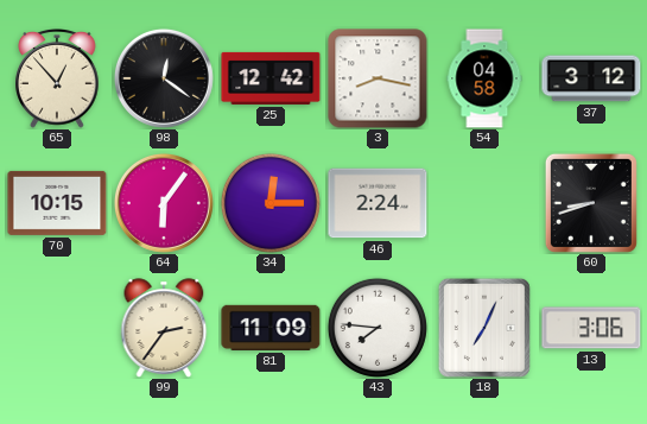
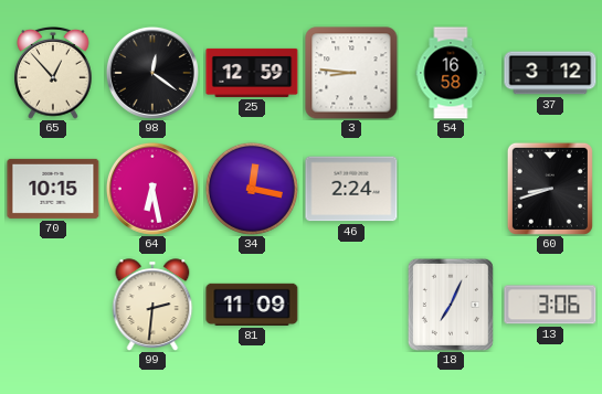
25: 12:42 -> 12:59 (252, 73)
3: 8:17 -> 8:46 (351, 73)
54: 04:58 -> 16:58 (451, 73)
64: 6:06 -> 6:28 (152, 189)
34: 12:15 -> 12:17 (252, 189)
99: 2:36 -> 2:31 (152, 305)
43: 7:46 -> none (378, 328)
